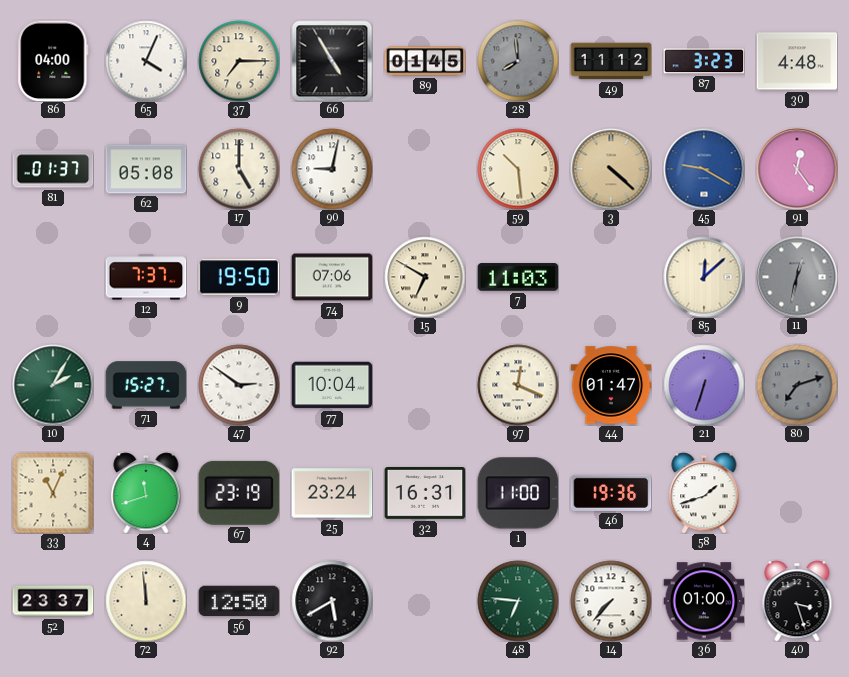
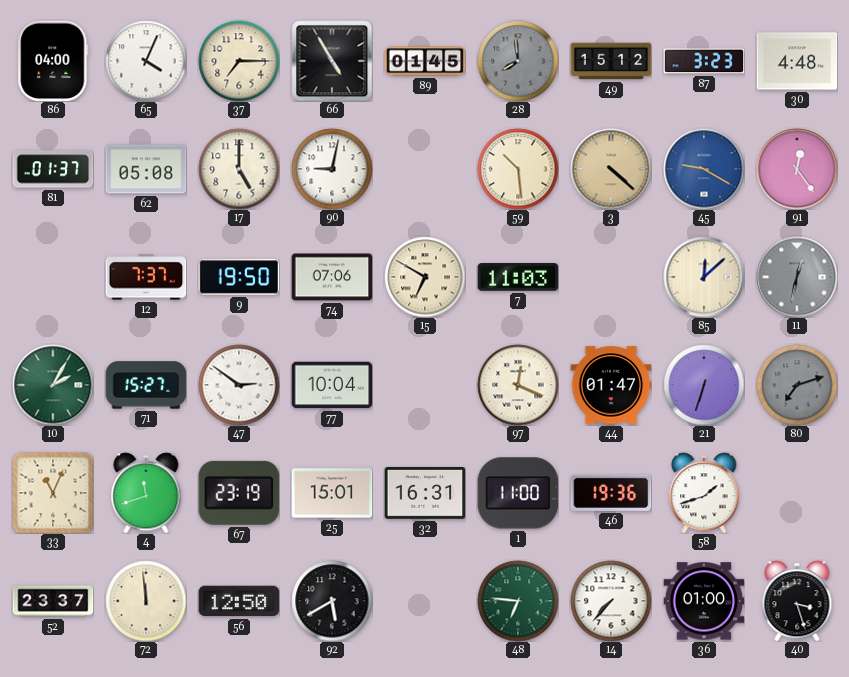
49: 11:12 -> 15:12 (611, 61)
25: 23:24 -> 15:01 (332, 493)
